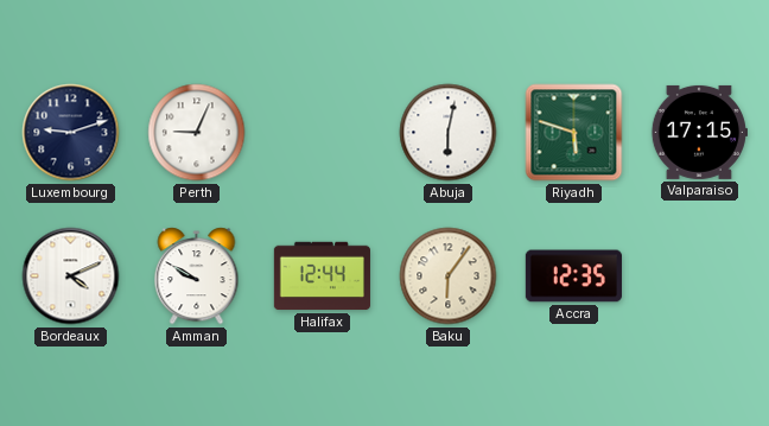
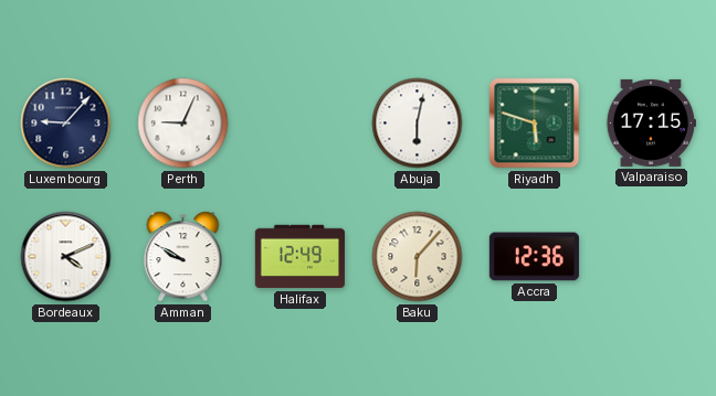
Luxembourg: 9:12 -> 9:07 (66, 124)
Halifax: 12:44 -> 12:49 (299, 257)
Baku: 6:06 -> 6:07 (418, 257)
Accra: 12:35 -> 12:36 (534, 257)
